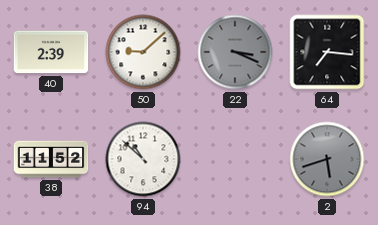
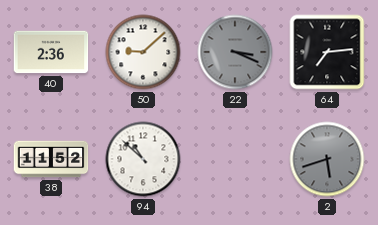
40: 2:39 -> 2:36 (51, 52)
64: 7:16 -> 7:14 (327, 52)
